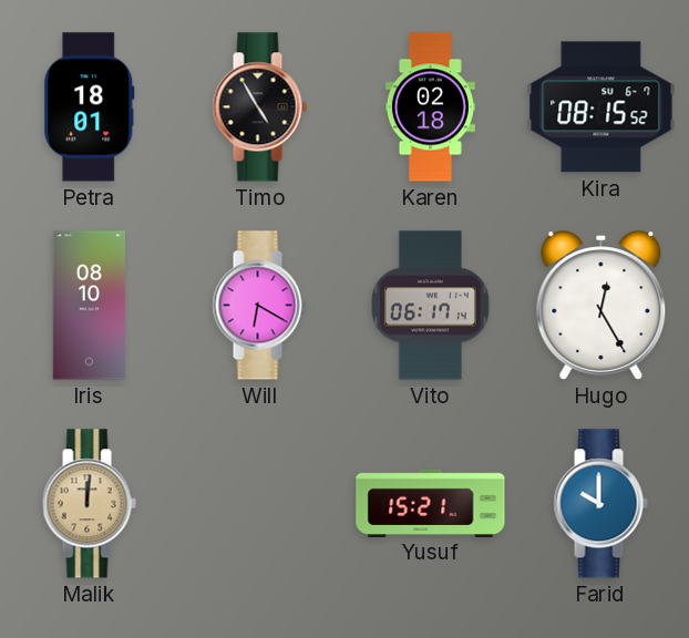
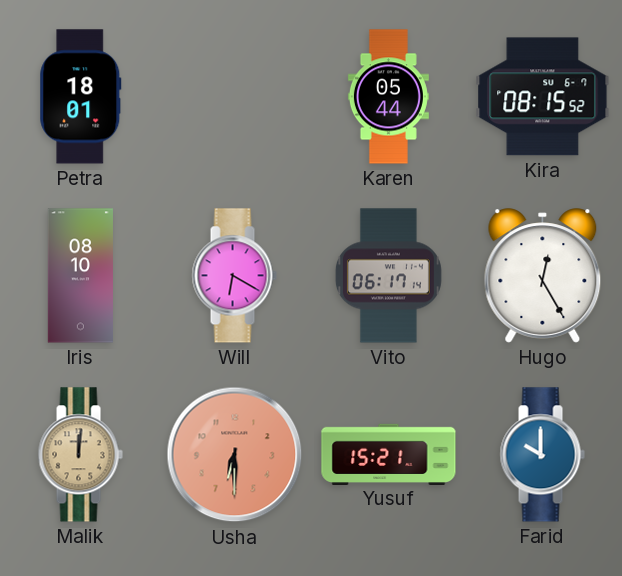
Timo: 4:55 -> none (259, 107)
Karen: 02:18 -> 05:44 (388, 97)
Usha: none -> 6:30 (235, 455)
